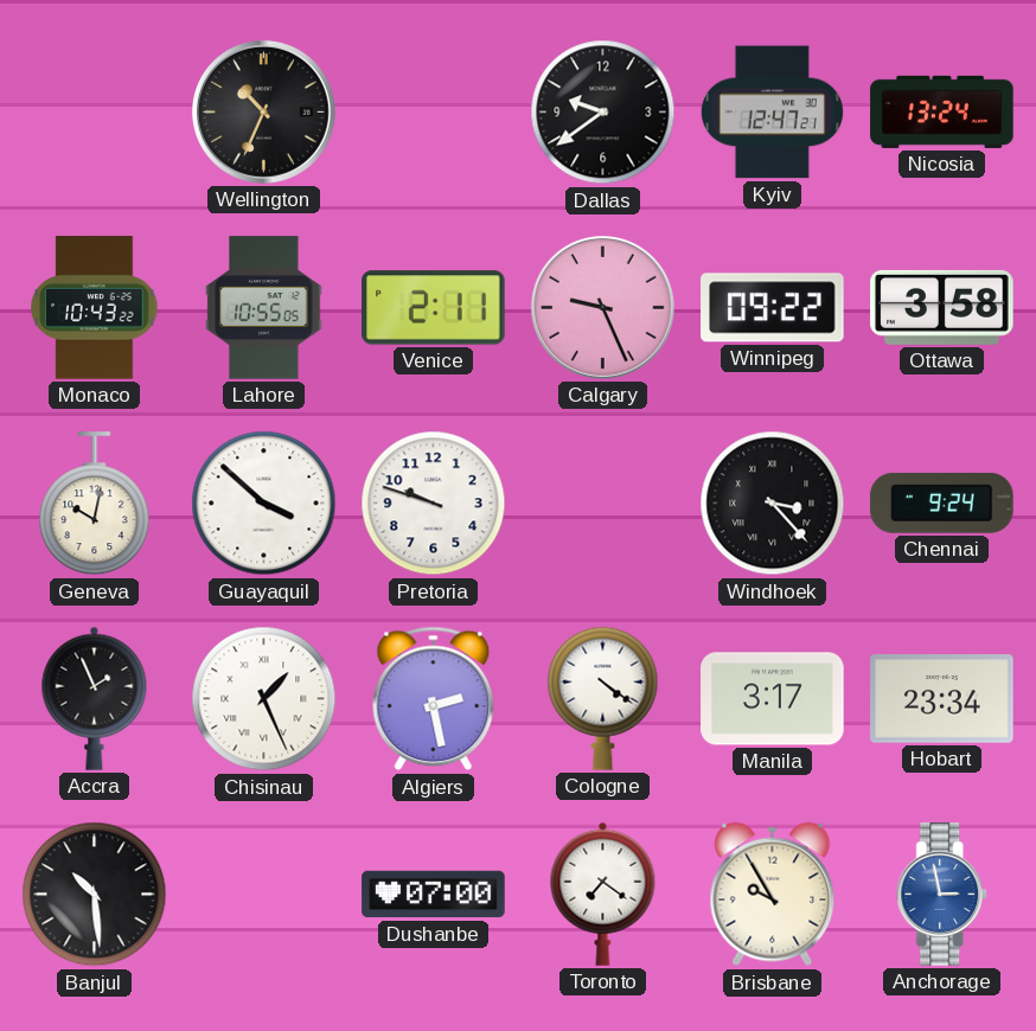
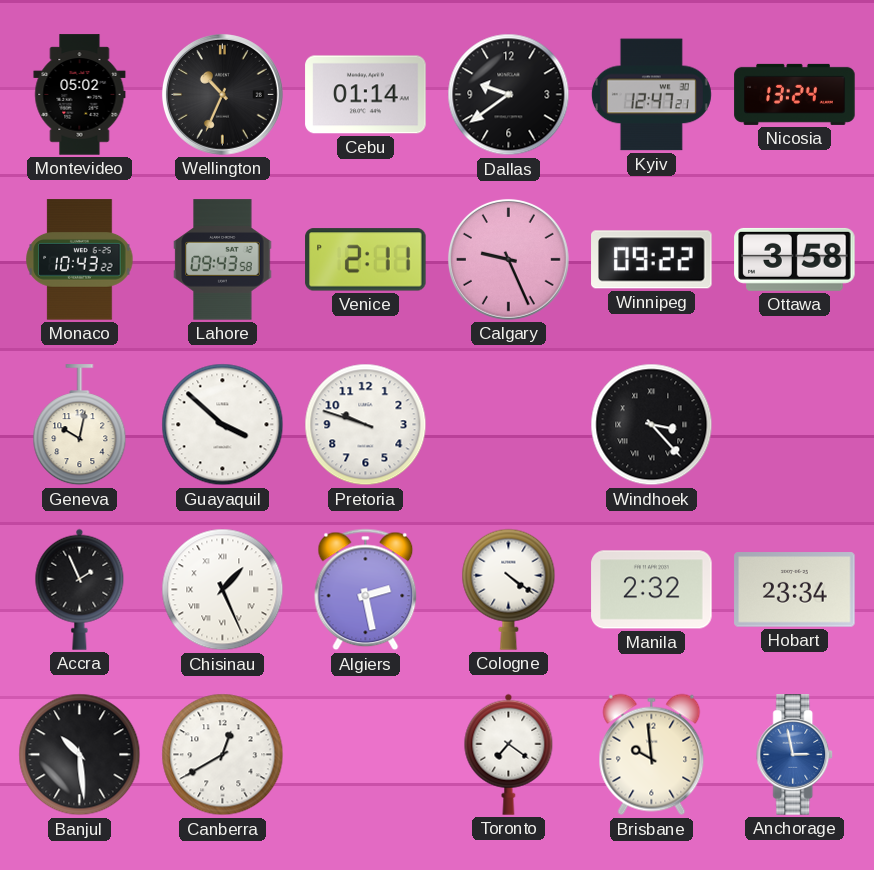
Montevideo: none -> 05:02 (80, 95)
Cebu: none -> 01:14 (366, 95)
Lahore: 10:55 -> 09:43 (223, 260)
Chennai: 9:24 -> none (942, 502)
Manila: 3:17 -> 2:32 (652, 590)
Canberra: none -> 12:40 (223, 755)
Dushanbe: 07:00 -> none (434, 895)
Brisbane: 9:55 -> 9:59 (652, 755)
